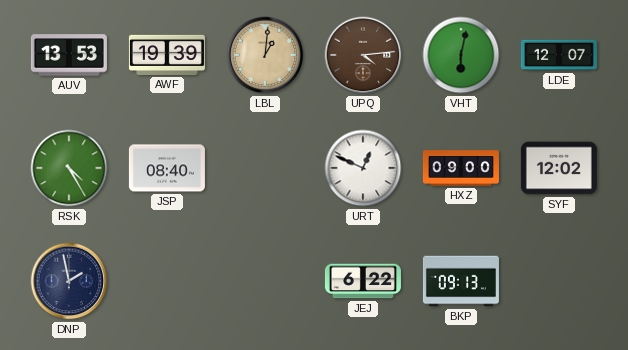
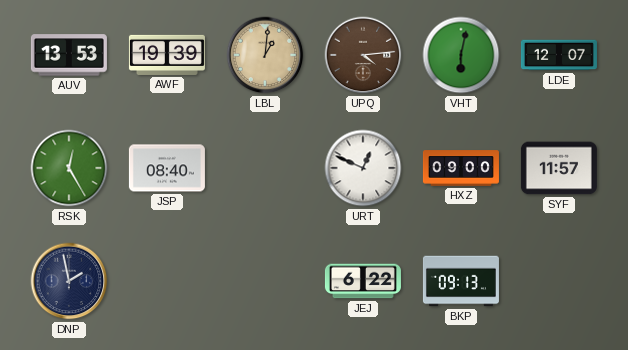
RSK: 4:25 -> 12:25 (69, 168)
SYF: 12:02 -> 11:57 (559, 168)
